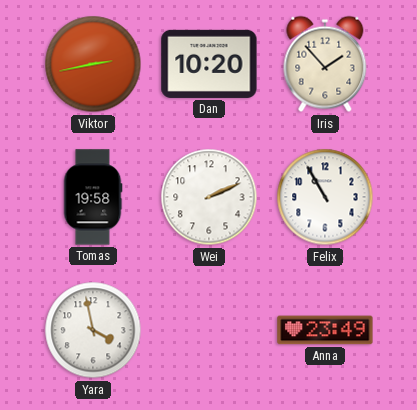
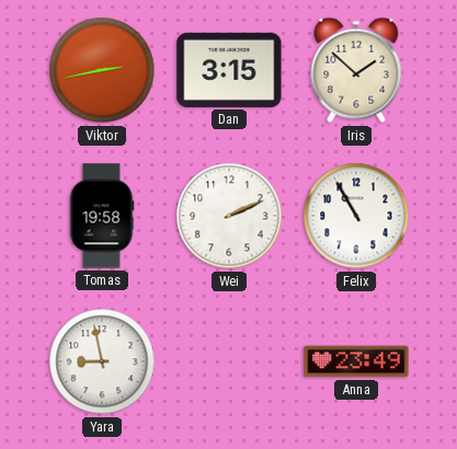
Dan: 10:20 -> 3:15 (229, 70)
Iris: 1:53 -> 1:52 (356, 70)
Yara: 3:58 -> 8:58 (102, 361)
